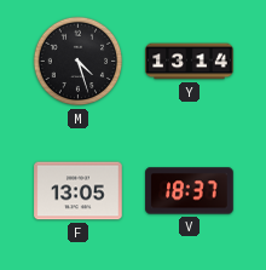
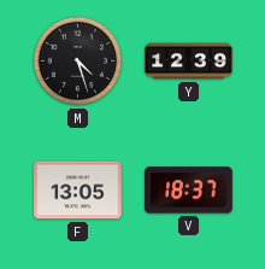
Y: 13:14 -> 12:39 (189, 62)
